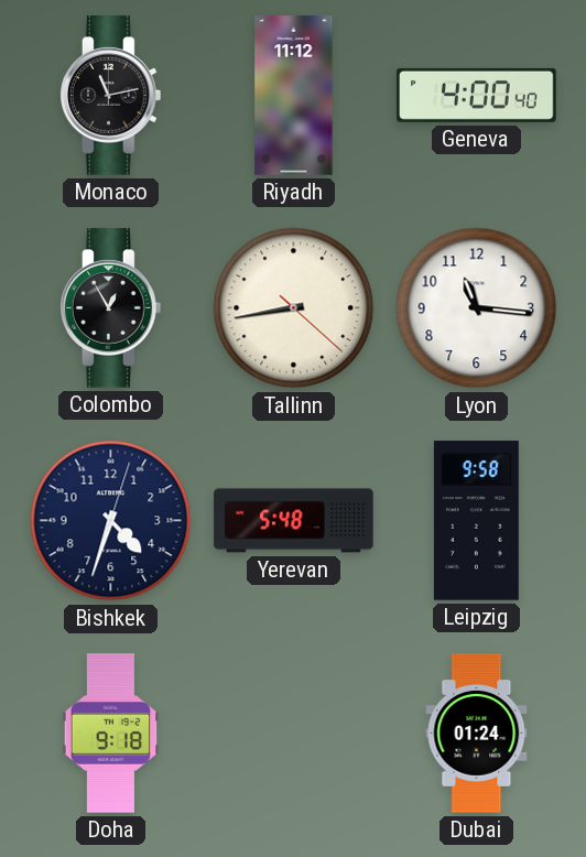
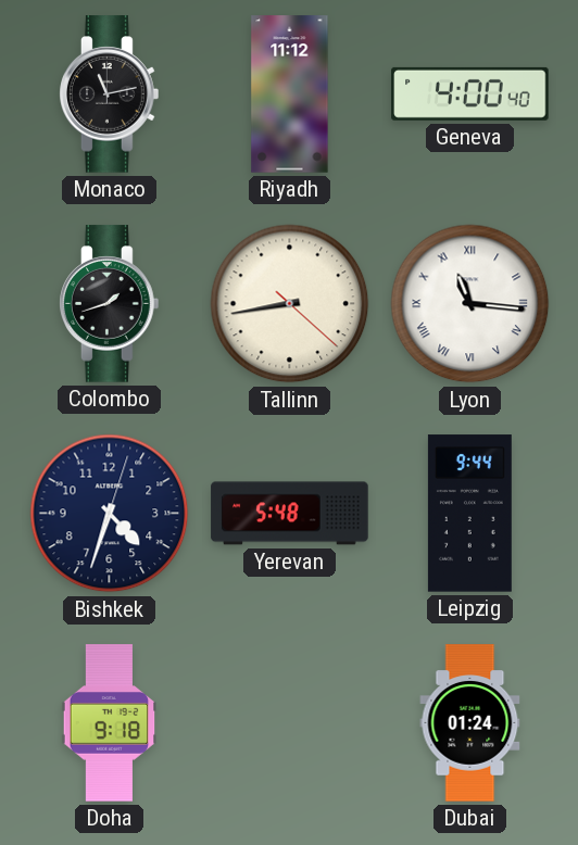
Colombo: 12:55 -> 1:42 (110, 304)
Lyon numerals: Arabic -> Roman (470, 304)
Leipzig: 9:58 -> 9:44 (469, 514)
